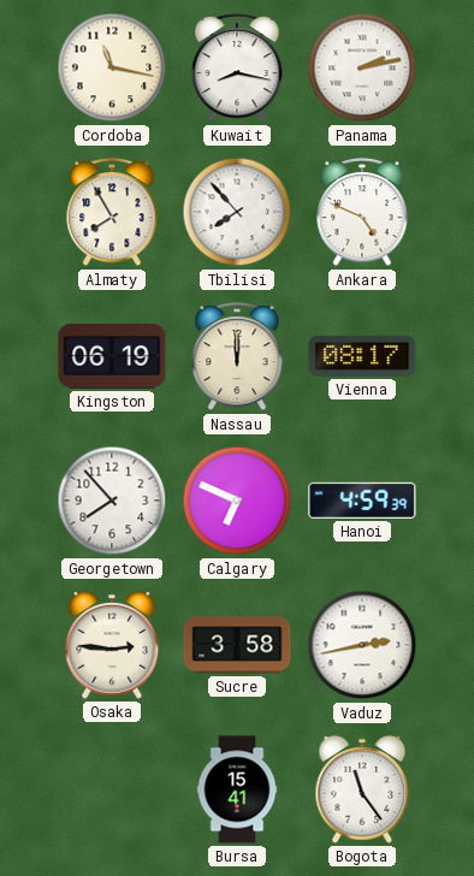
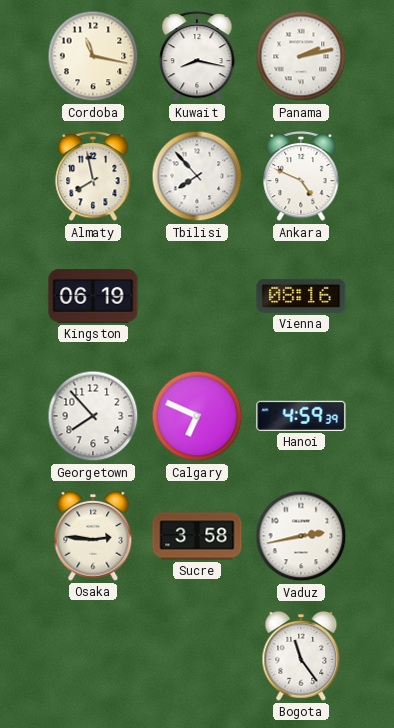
Almaty: 7:55 -> 7:58 (93, 177)
Nassau: 12:00 -> none (237, 357)
Vienna: 08:17 -> 08:16 (301, 296)
Bursa: 15:41 -> none (237, 789)
